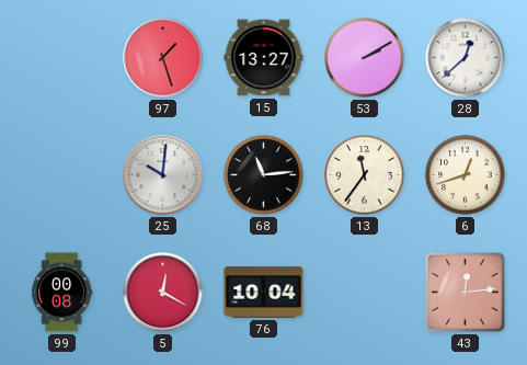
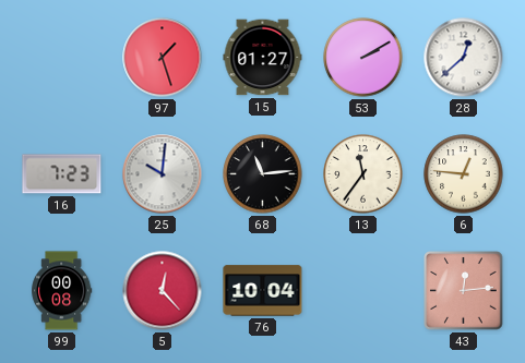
15: 13:27 -> 01:27 (263, 58)
16: none -> 7:23 (62, 174)
6: 12:42 -> 12:46 (464, 174)
5: 12:20 -> 12:23 (163, 291)
